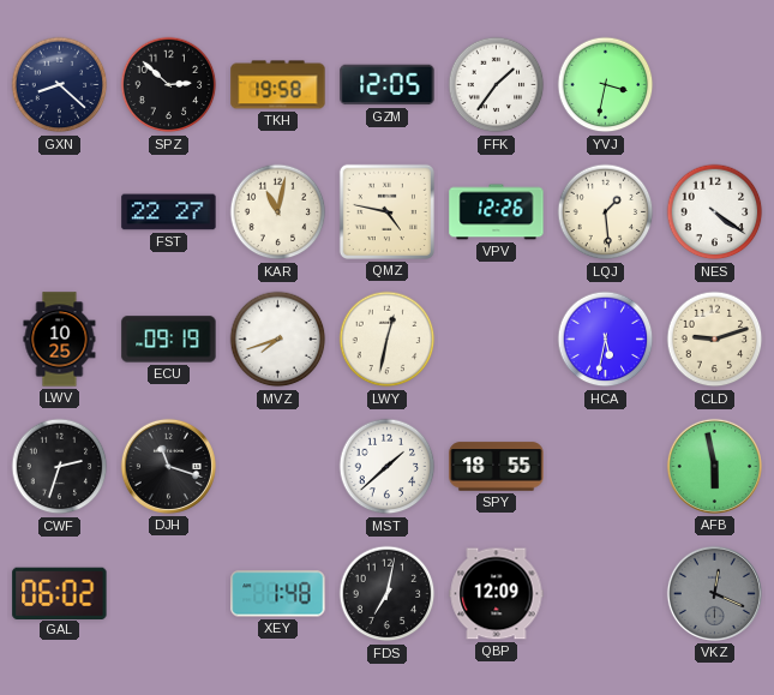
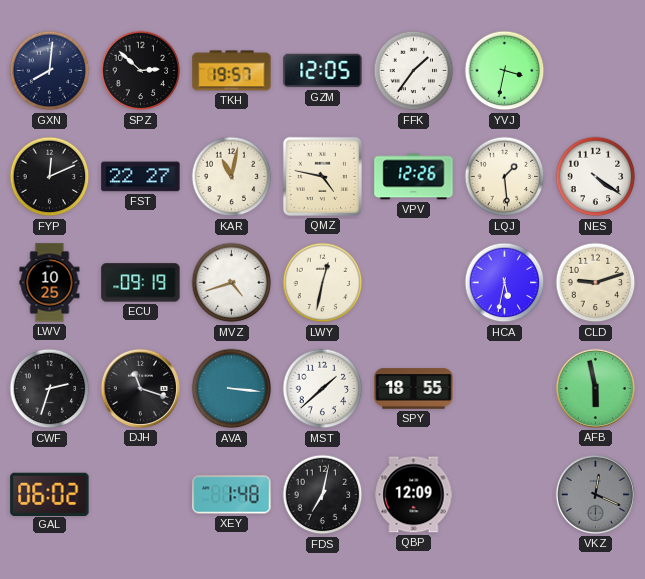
GXN: 8:22 -> 8:01 (50, 71)
TKH: 19:58 -> 19:57 (232, 71)
FYP: none -> 12:11 (50, 177)
MVZ: 7:42 -> 4:42 (232, 283)
AVA: none -> 3:16 (232, 389)
